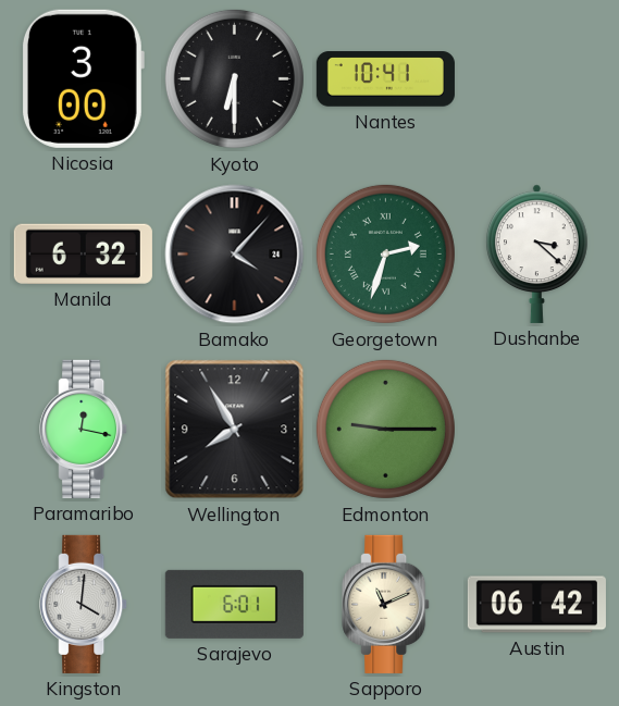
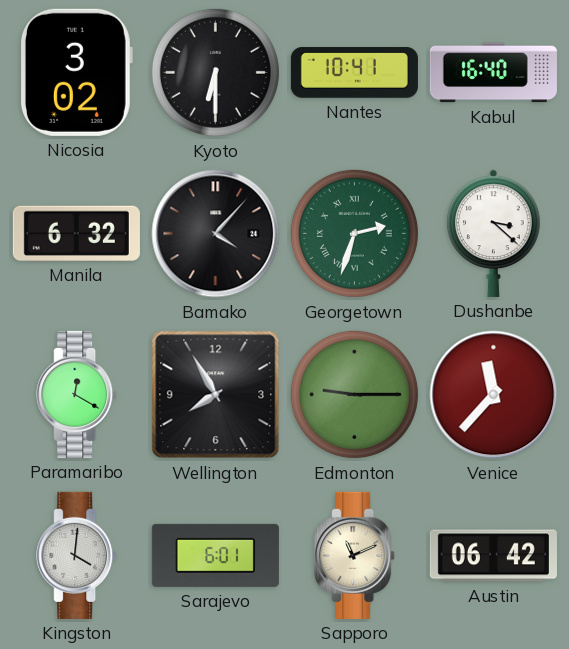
Nicosia: 3:00 -> 3:02 (76, 72)
Kabul: none -> 16:40 (493, 73)
Paramaribo: 12:17 -> 12:20 (77, 394)
Venice: none -> 11:37 (494, 395)
